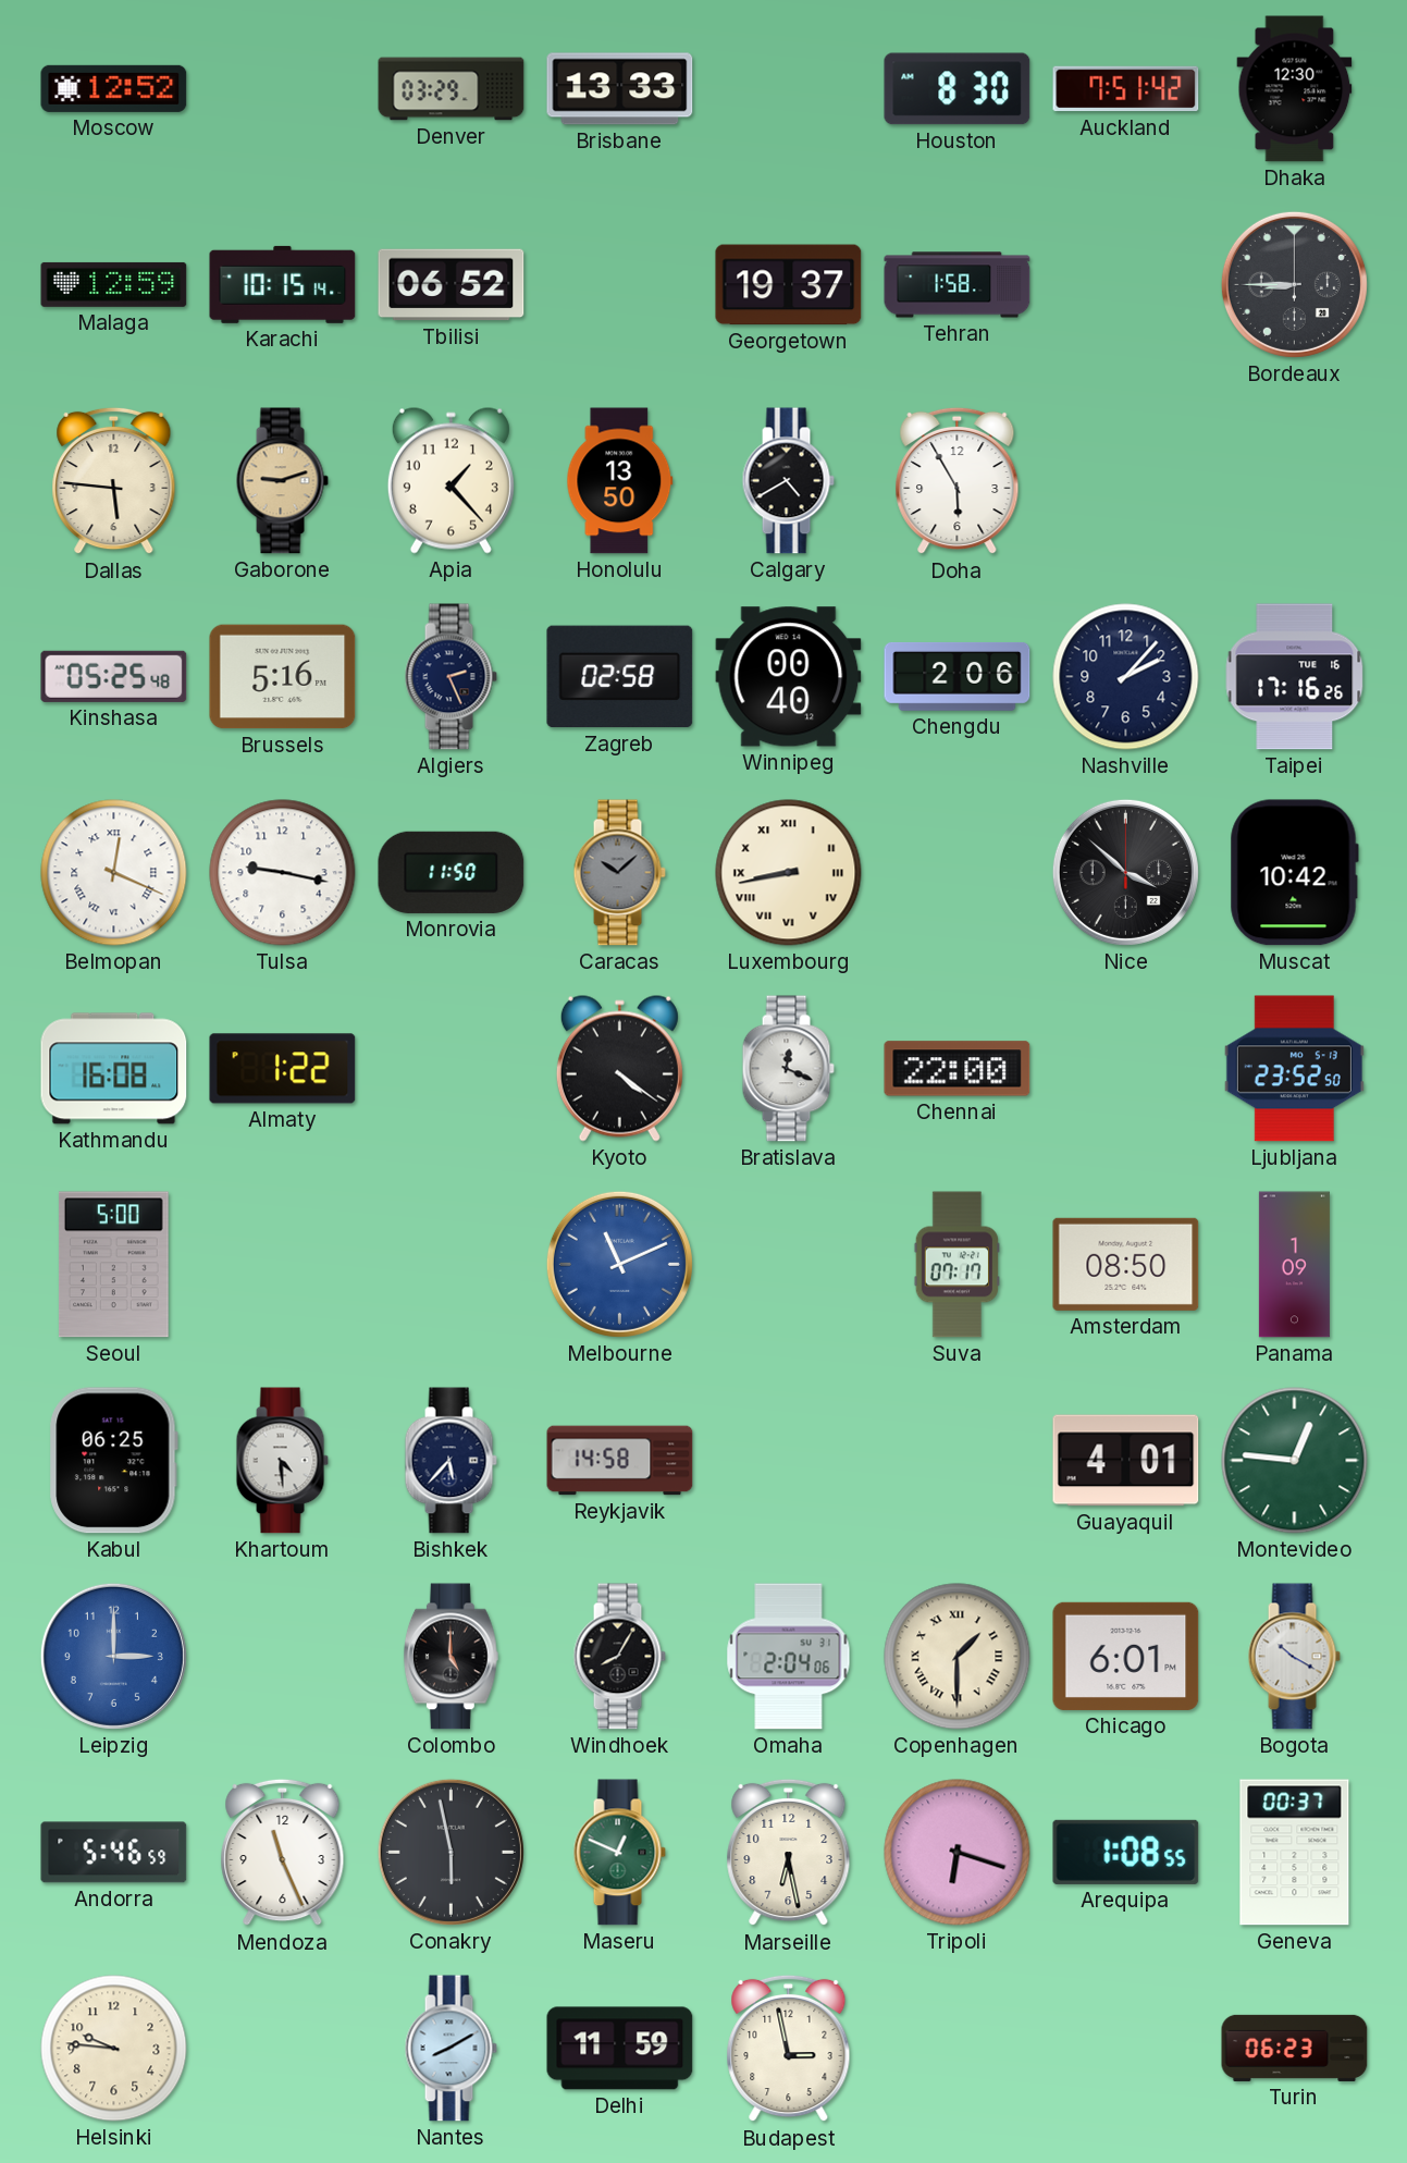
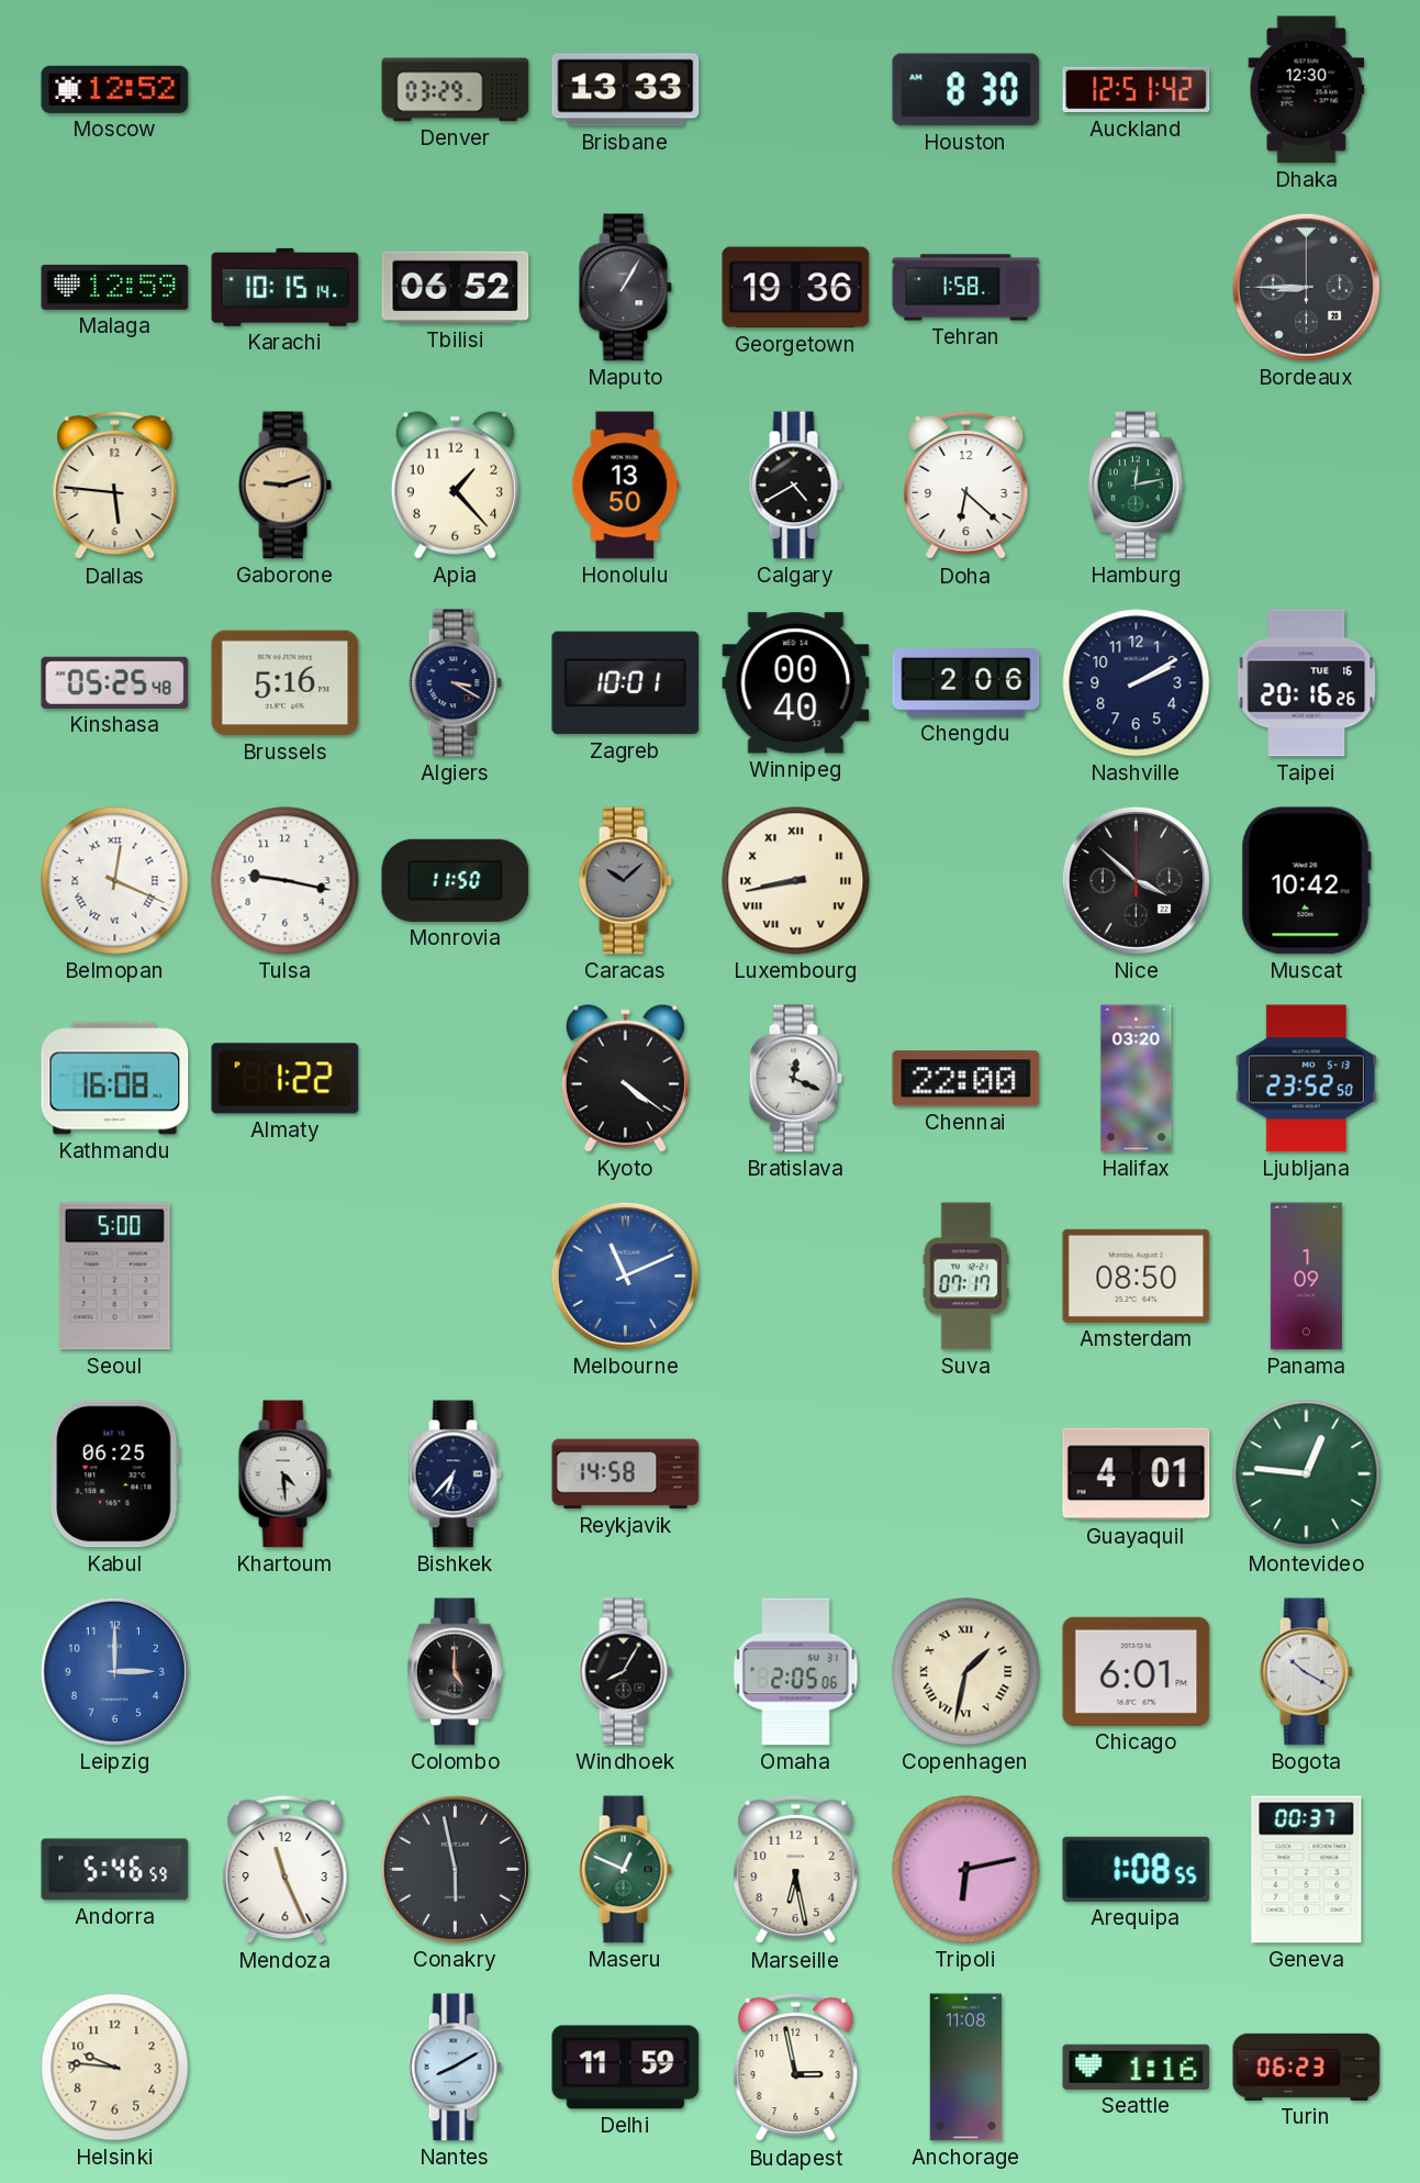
Auckland: 7:51 -> 12:51 (1137, 90)
Maputo: none -> 1:05 (625, 288)
Georgetown: 19:37 -> 19:36 (796, 288)
Doha: 5:55 -> 6:22 (966, 486)
Hamburg: none -> 12:13 (1136, 486)
Algiers: 2:26 -> 3:20 (455, 683)
Zagreb: 02:58 -> 10:01 (626, 683)
Nashville: 2:07 -> 2:10 (1137, 683)
Taipei: 17:16 -> 20:16 (1307, 683)
Halifax: none -> 03:20 (1137, 1079)
Bishkek: 5:37 -> 6:37 (455, 1474)
Omaha: 2:04 -> 2:05 (796, 1672)
Copenhagen: 1:30 -> 1:32 (966, 1672)
Tripoli: 6:18 -> 6:13 (966, 1870)
Anchorage: none -> 11:08 (965, 2068)
Seattle: none -> 1:16 (1137, 2067)
